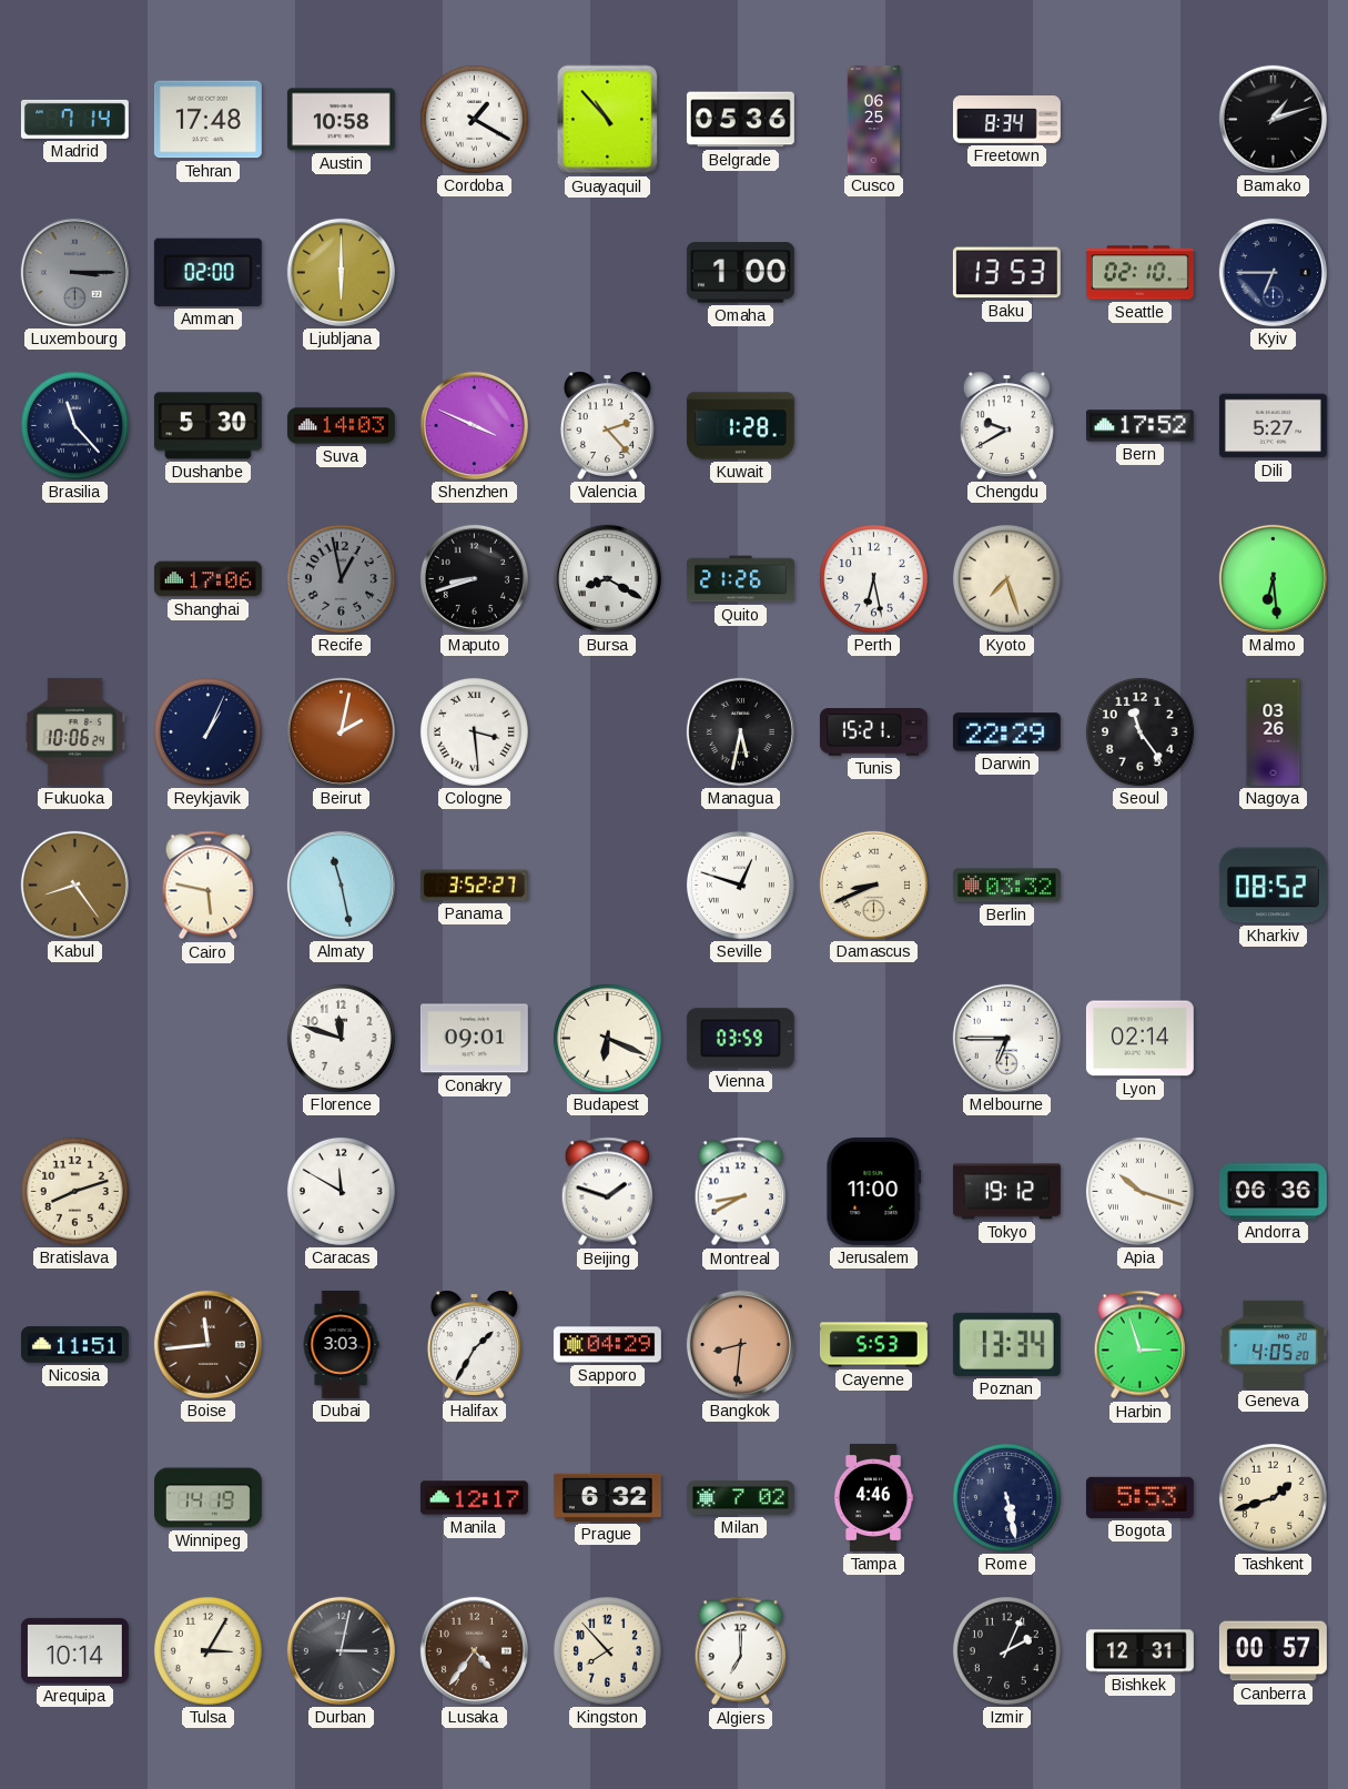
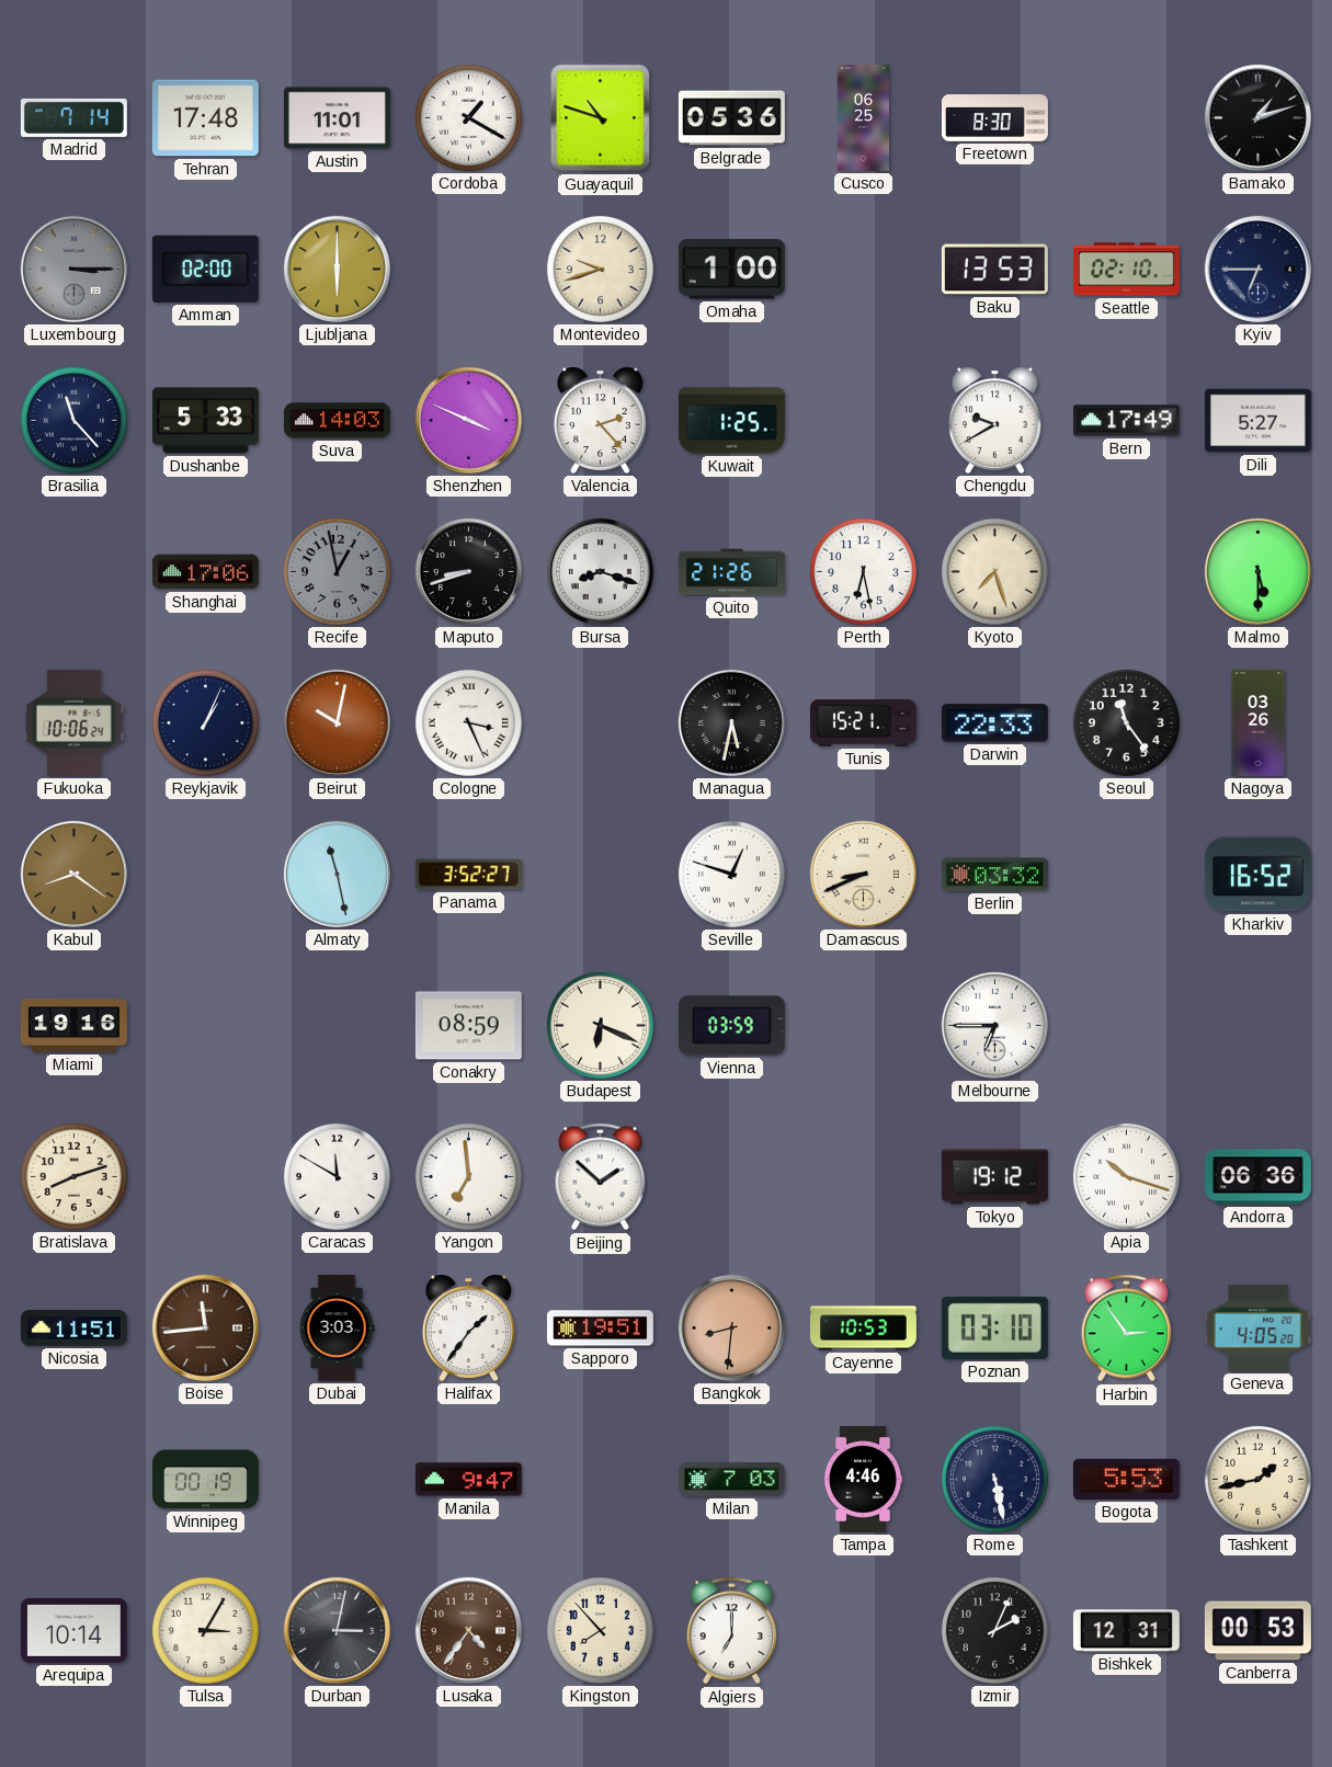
Austin: 10:58 -> 11:01 (337, 118)
Guayaquil: 10:53 -> 10:48 (601, 118)
Freetown: 8:34 -> 8:30 (994, 118)
Montevideo: none -> 9:42 (600, 269)
Dushanbe: 5:30 -> 5:33 (205, 421)
Kuwait: 1:28 -> 1:25 (731, 421)
Bern: 17:52 -> 17:49 (1126, 421)
Bursa: 8:20 -> 8:18 (600, 571)
Malmo: 6:29 -> 5:30 (1257, 571)
Beirut: 2:02 -> 10:02 (337, 722)
Cologne: 3:29 -> 3:26 (468, 722)
Darwin: 22:29 -> 22:33 (994, 723)
Kabul: 8:24 -> 8:21 (73, 874)
Cairo: 5:47 -> none (209, 886)
Kharkiv: 08:52 -> 16:52 (1257, 875)
Miami: none -> 19:16 (73, 1026)
Florence: 11:48 -> none (341, 1038)
Conakry: 09:01 -> 08:59 (468, 1026)
Lyon: 02:14 -> none (1139, 1039)
Yangon: none -> 6:59 (468, 1176)
Beijing: 1:48 -> 1:52 (601, 1177)
Montreal: 8:40 -> none (741, 1192)
Jerusalem: 11:00 -> none (874, 1191)
Halifax: 1:35 -> 1:36 (468, 1327)
Sapporo: 04:29 -> 19:51 (600, 1329)
Cayenne: 5:53 -> 10:53 (863, 1329)
Poznan: 13:34 -> 03:10 (994, 1327)
Harbin: 2:57 -> 2:54 (1127, 1329)
Winnipeg: 14:19 -> 00:19 (205, 1480)
Manila: 12:17 -> 9:47 (468, 1480)
Prague: 6:32 -> none (607, 1497)
Milan: 7:02 -> 7:03 (731, 1479)
Tashkent: 1:42 -> 1:43 (1257, 1479)
Canberra: 00:57 -> 00:53 (1257, 1631)
